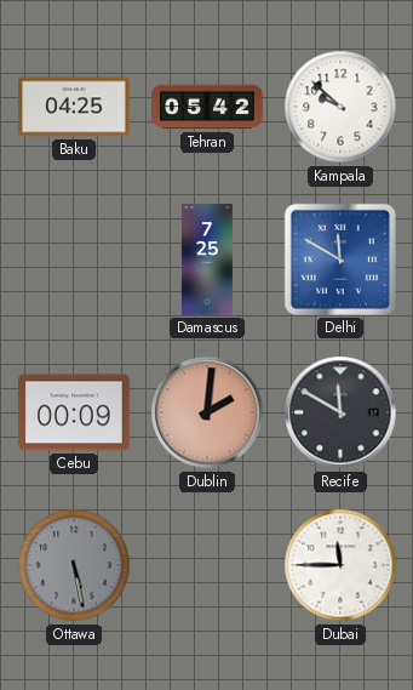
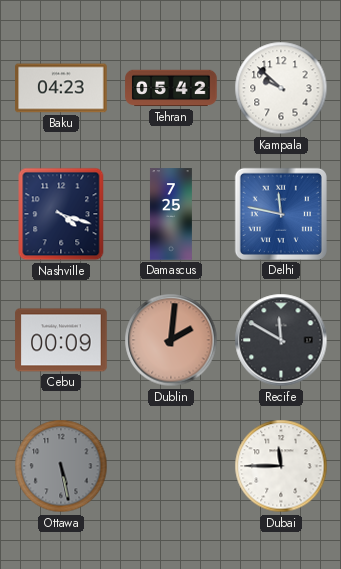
Baku: 04:25 -> 04:23 (61, 88)
Nashville: none -> 4:18 (61, 214)
Delhi: 11:50 -> 11:47 (281, 214)
